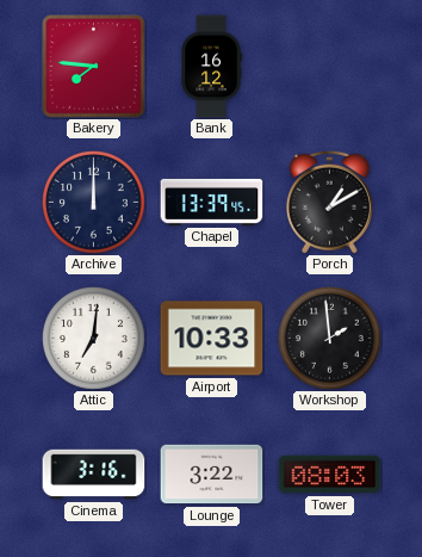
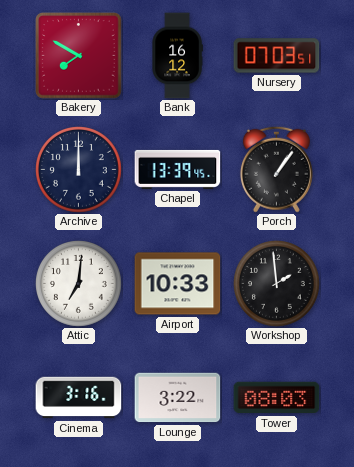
Bakery: 7:46 -> 7:50 (79, 56)
Nursery: none -> 07:03 (277, 56)
Porch: 1:10 -> 1:06 (276, 169)
